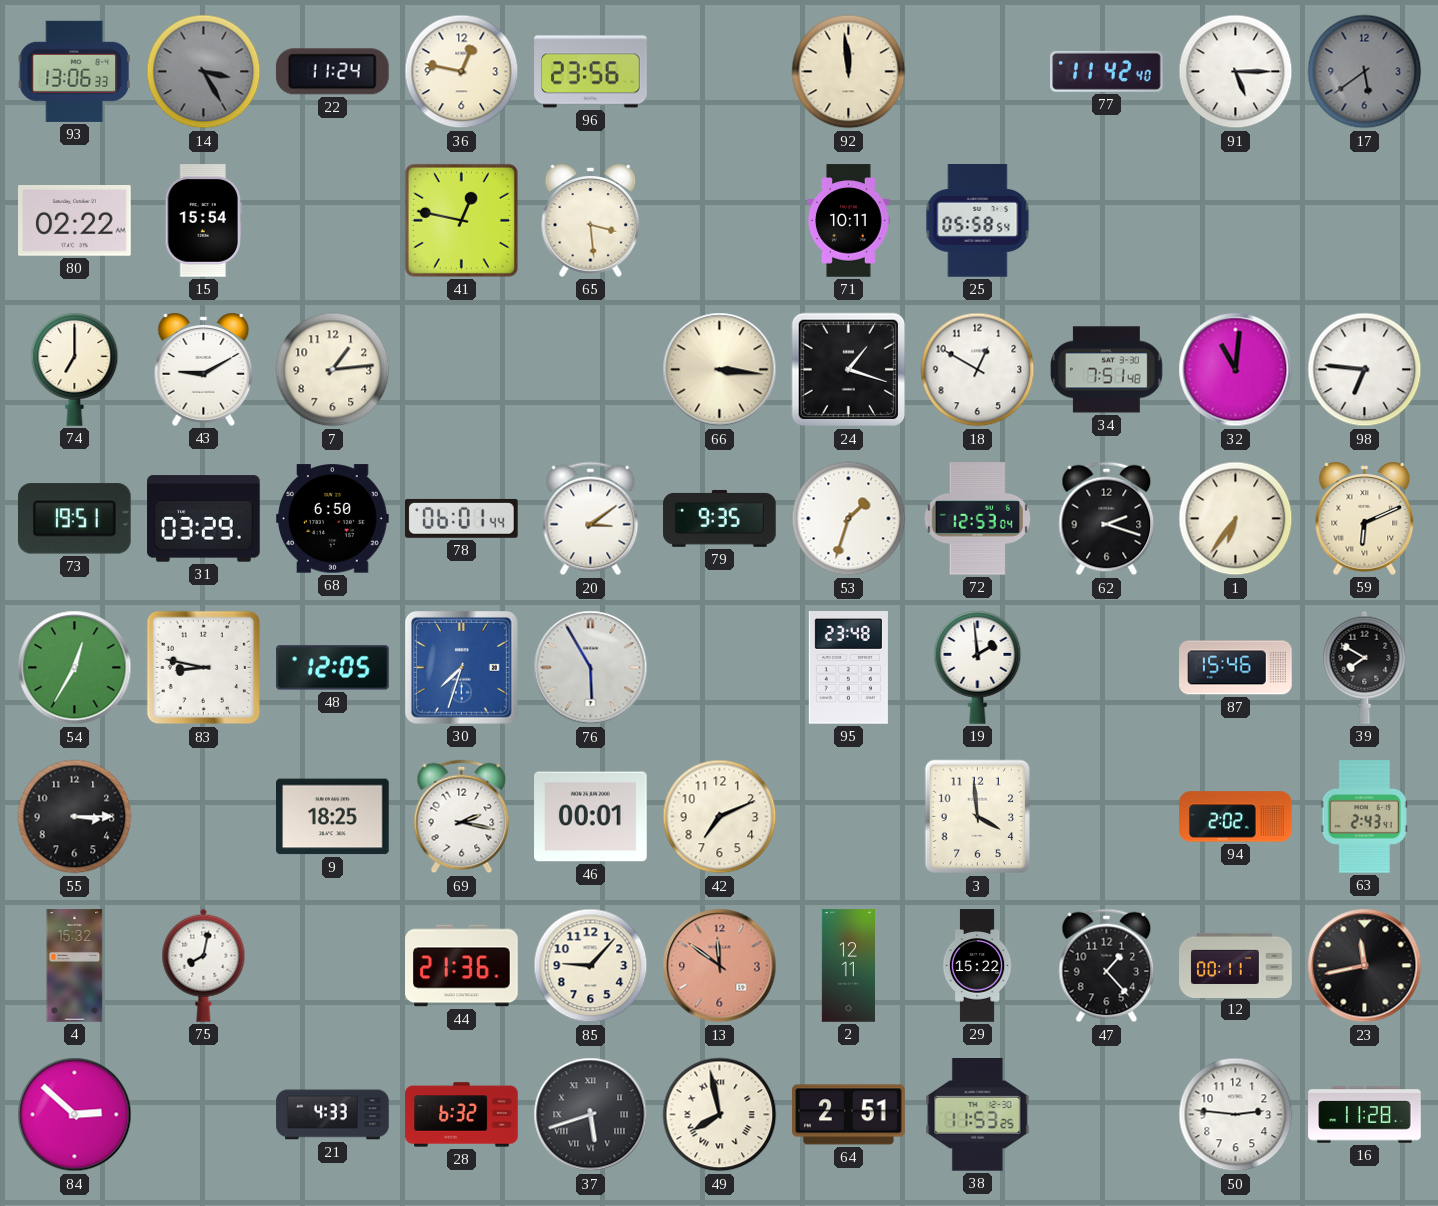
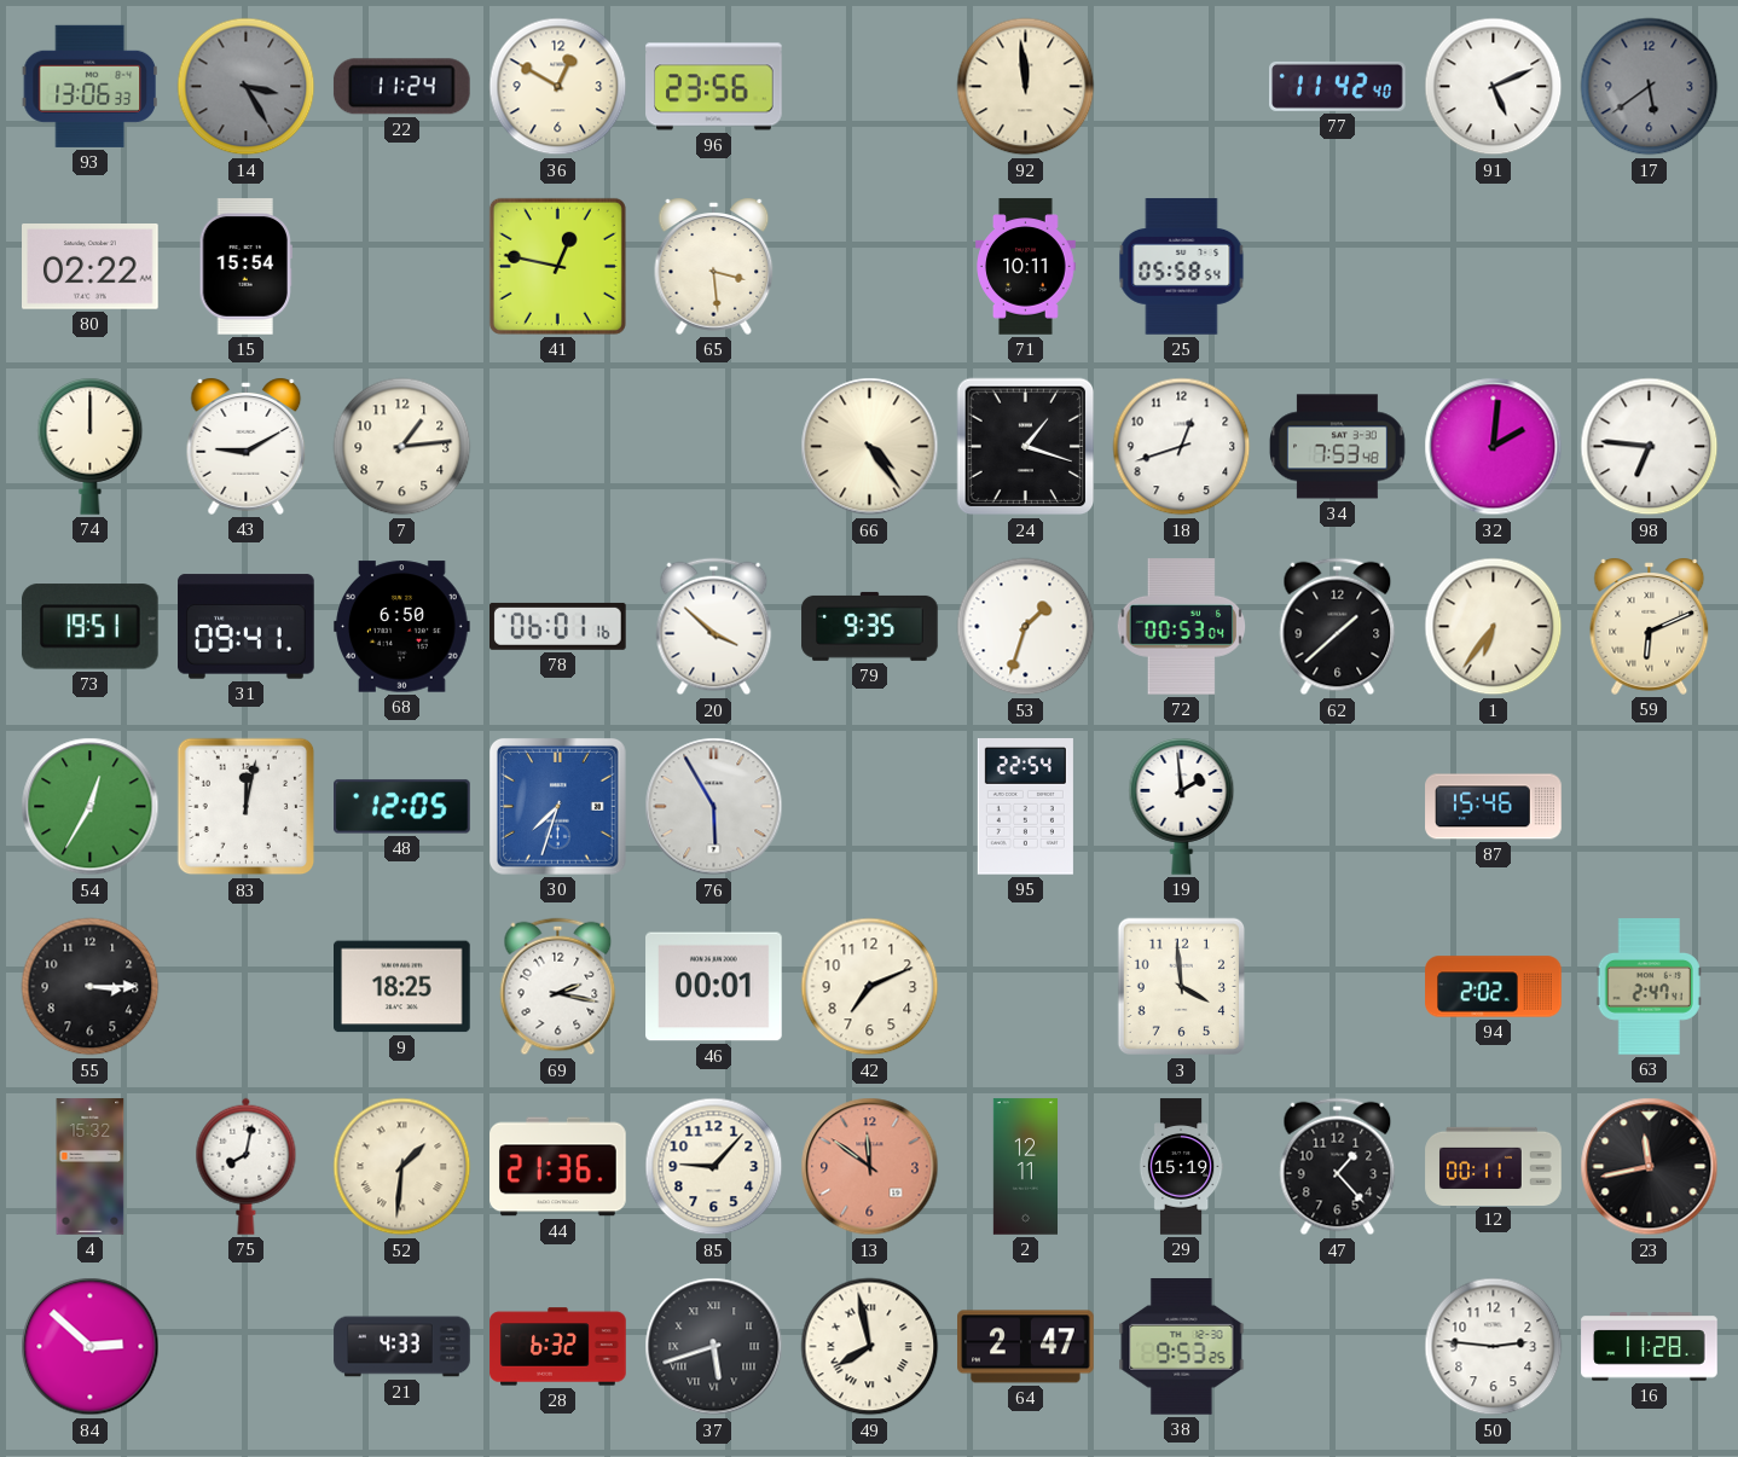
36: 12:47 -> 12:50 (558, 87)
91: 5:15 -> 5:11 (1494, 87)
74: 7:00 -> 12:00 (91, 447)
66: 3:16 -> 4:24 (870, 447)
18: 12:50 -> 12:42 (1182, 447)
34: 7:51 -> 7:53 (1338, 447)
32: 11:01 -> 2:01 (1494, 447)
31: 03:29 -> 09:41 (247, 627)
78: 06:01:44 -> 06:01:16 (558, 626)
20: 3:09 -> 3:52 (714, 627)
72: 12:53 -> 00:53 (1182, 627)
62: 2:18 -> 1:38 (1338, 627)
83: 8:47 -> 12:02 (247, 807)
95: 23:48 -> 22:54 (1025, 807)
39: 7:50 -> none (1365, 667)
63: 2:43 -> 2:47 (1649, 987)
52: none -> 1:31 (402, 1167)
29: 15:22 -> 15:19 (1181, 1167)
64: 2:51 -> 2:47 (1026, 1347)
38: 11:53 -> 9:53 (1182, 1347)
